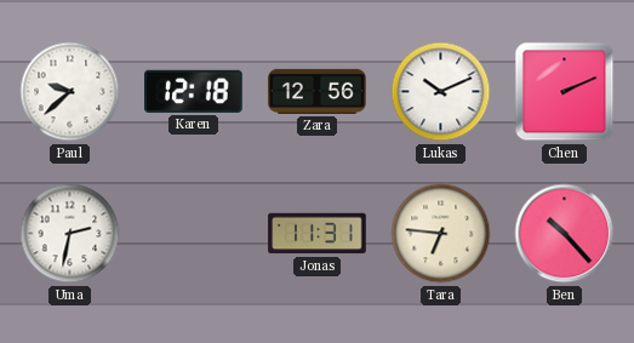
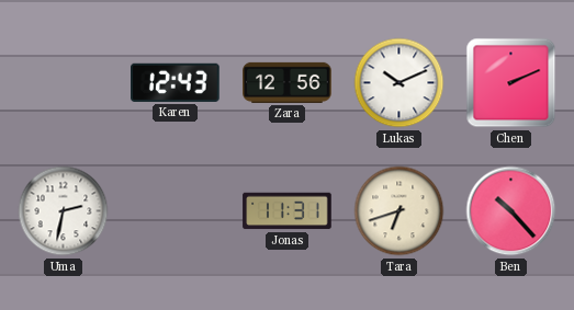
Paul: 9:38 -> none (70, 92)
Karen: 12:18 -> 12:43 (176, 82)
Tara: 6:46 -> 6:42 (399, 211)
